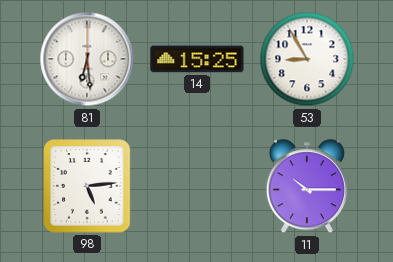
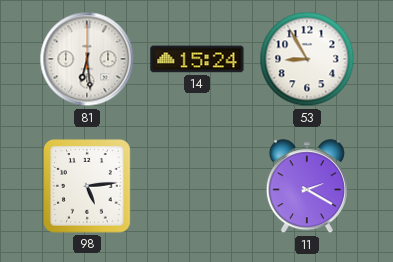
14: 15:25 -> 15:24 (197, 59)
11: 10:15 -> 2:20 (307, 187)
